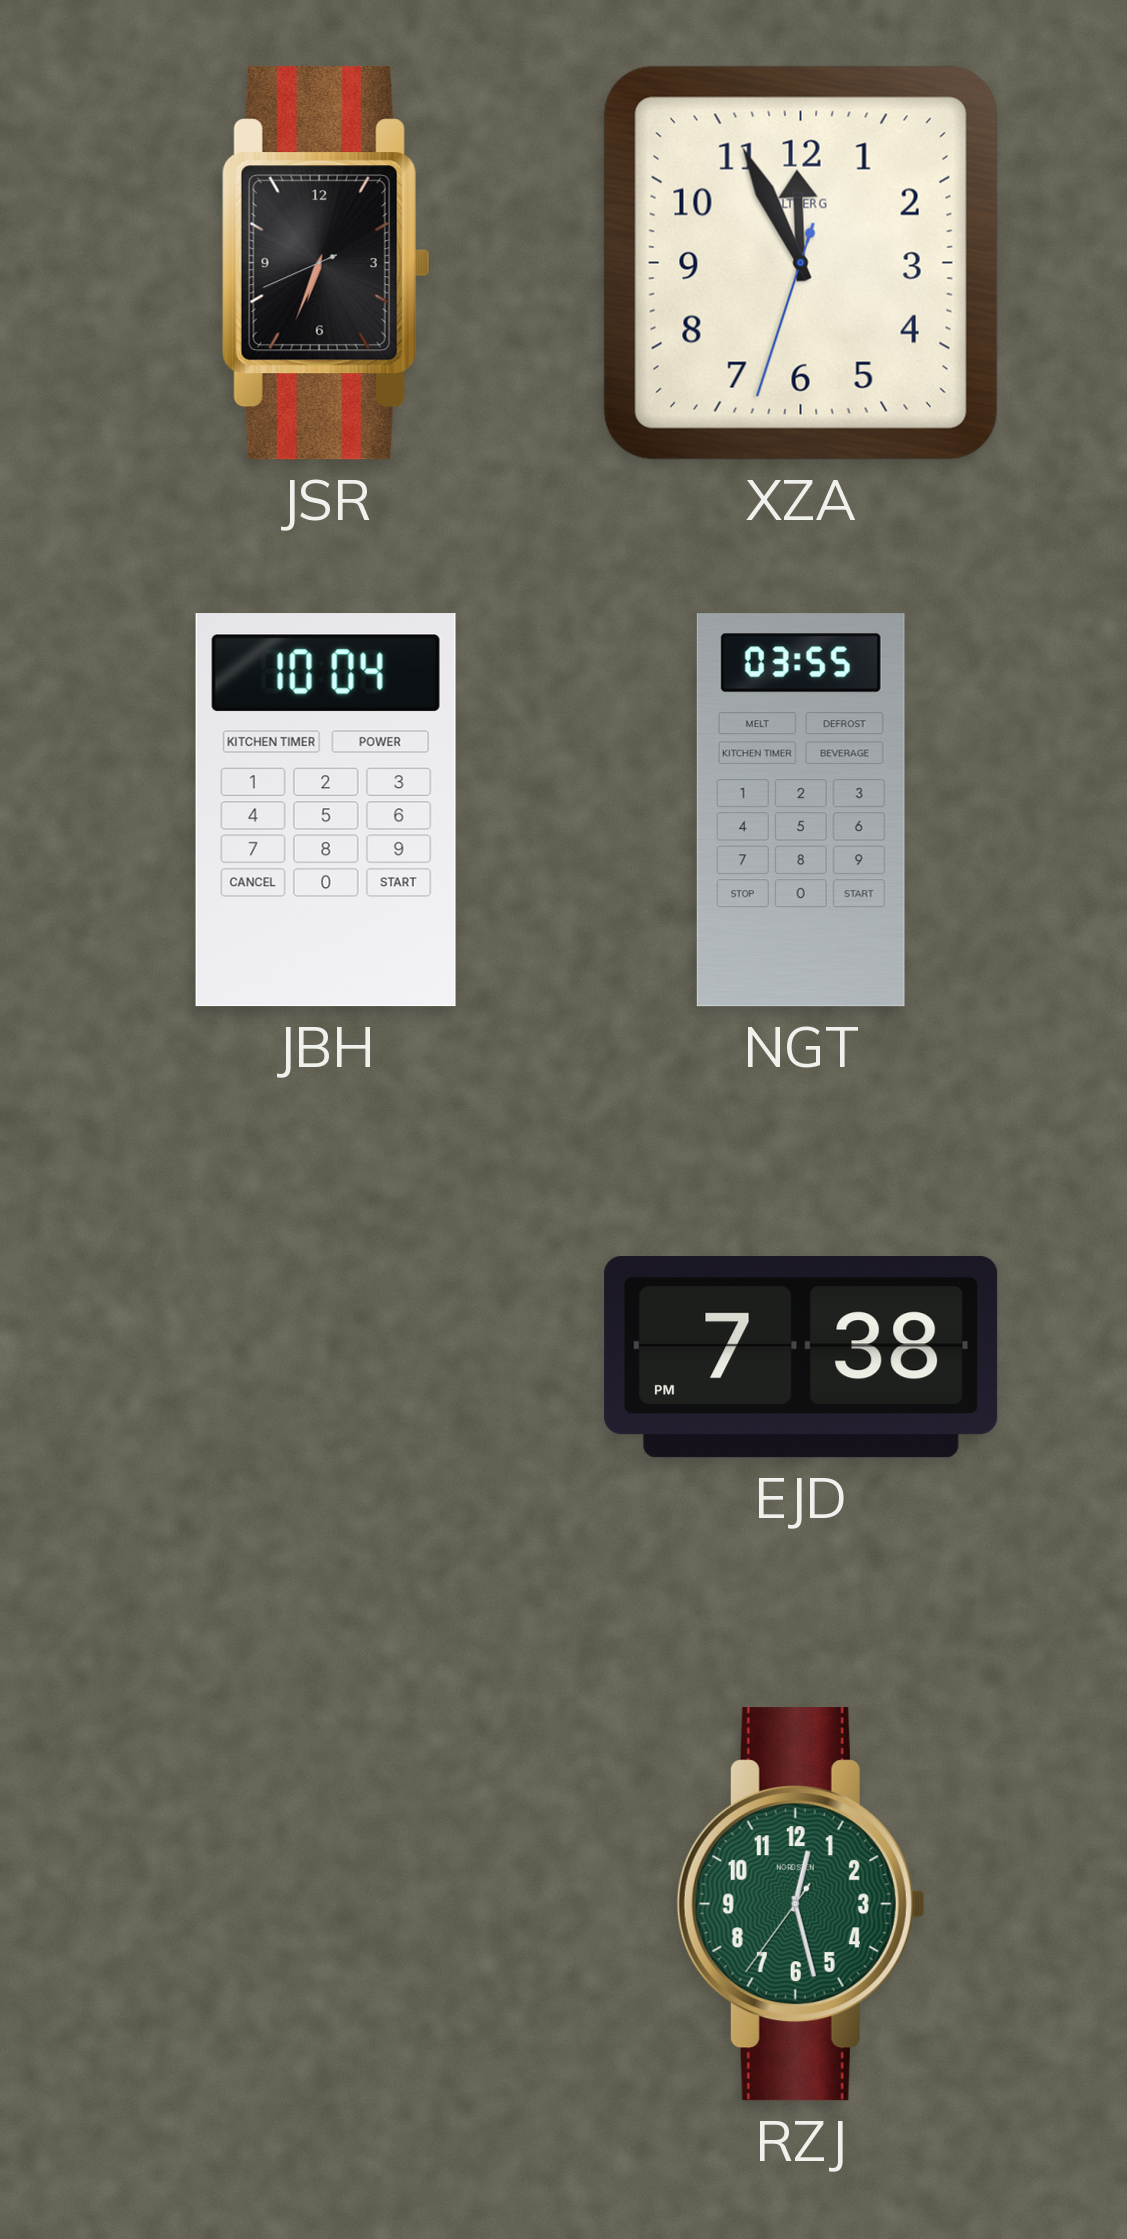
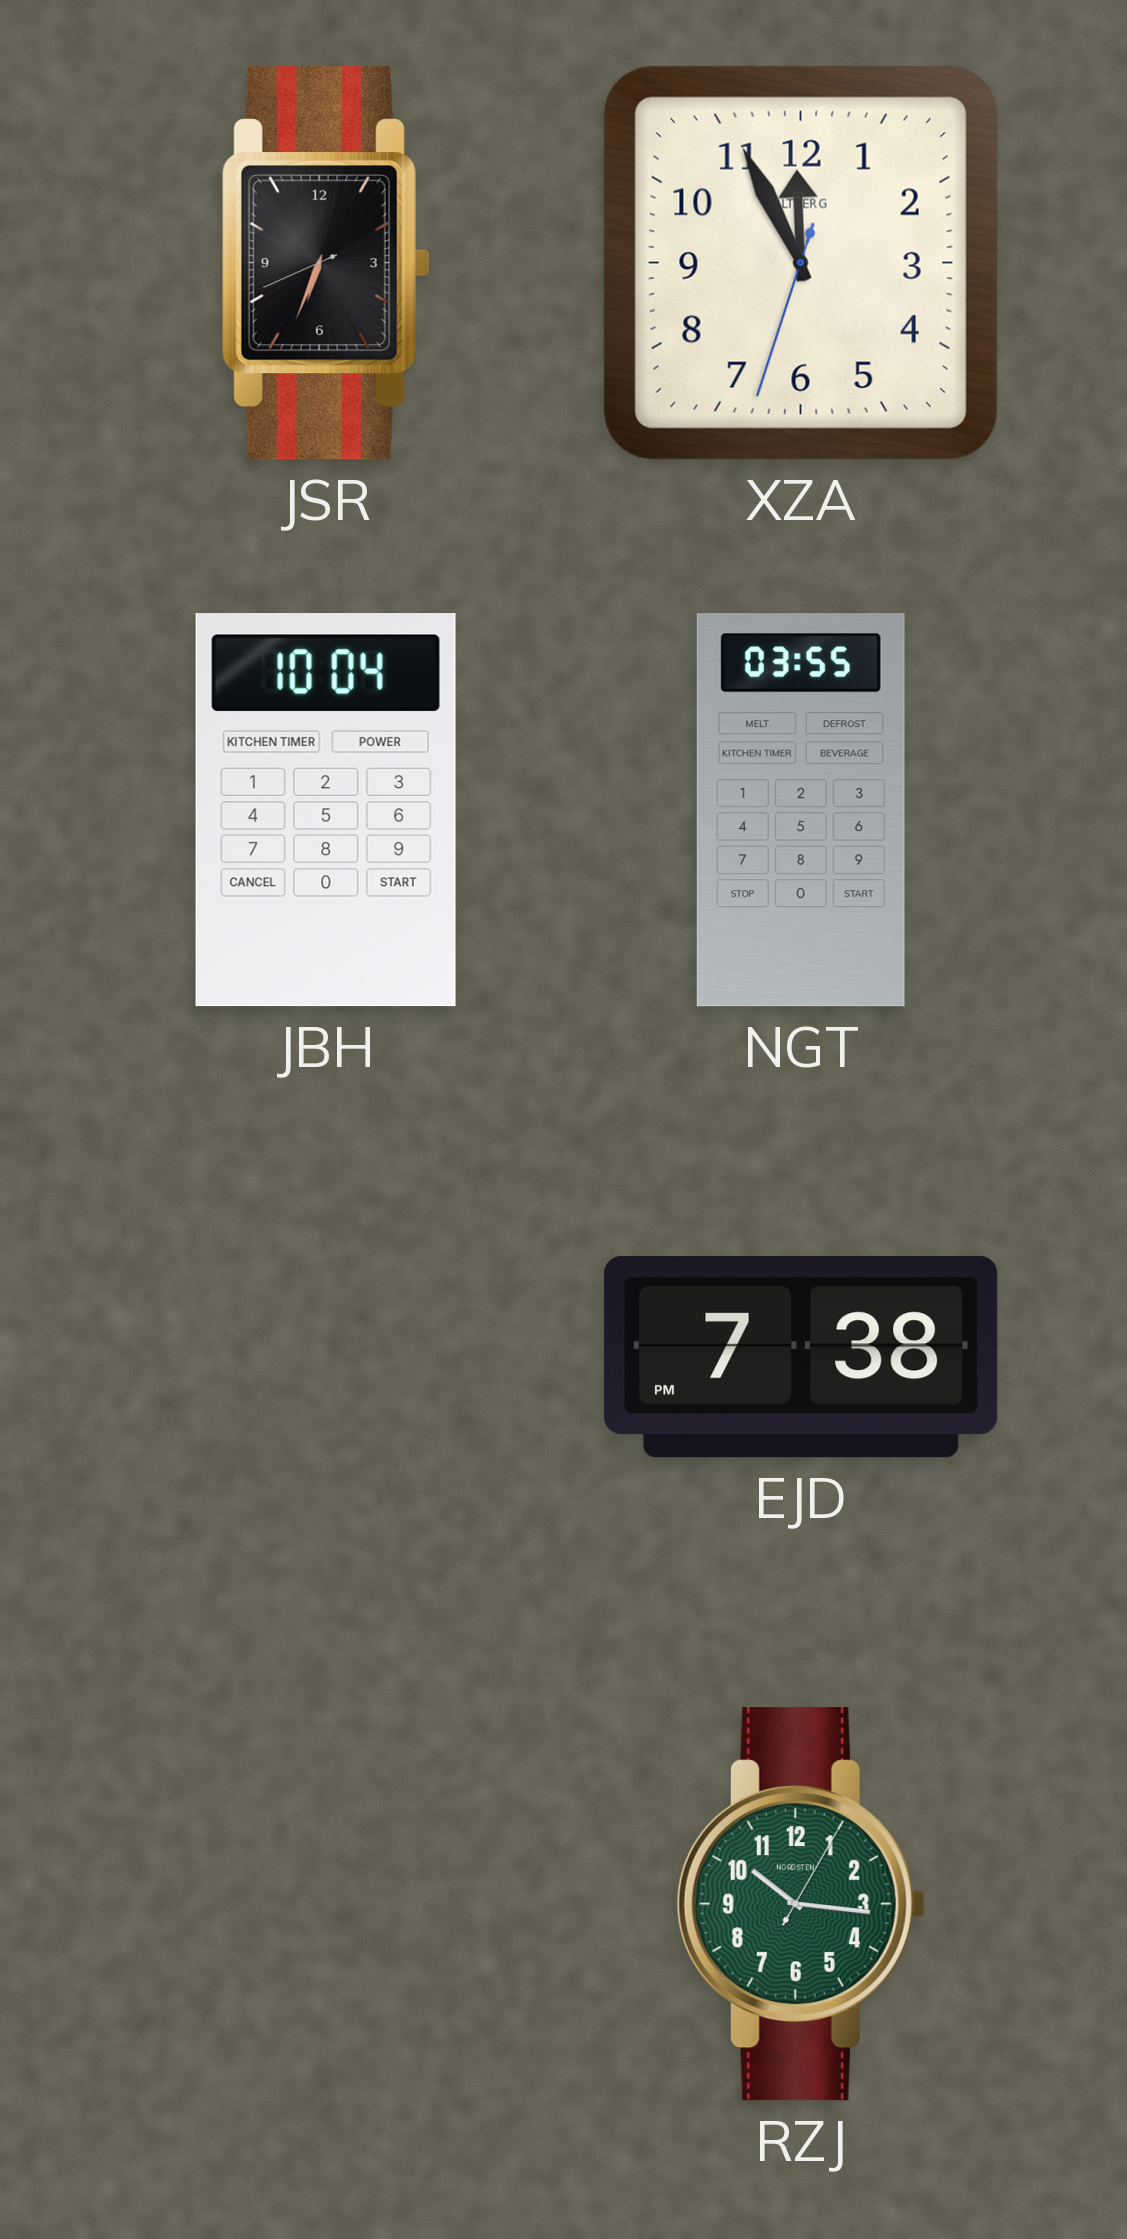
RZJ: 12:27 -> 10:16 (801, 1904)
